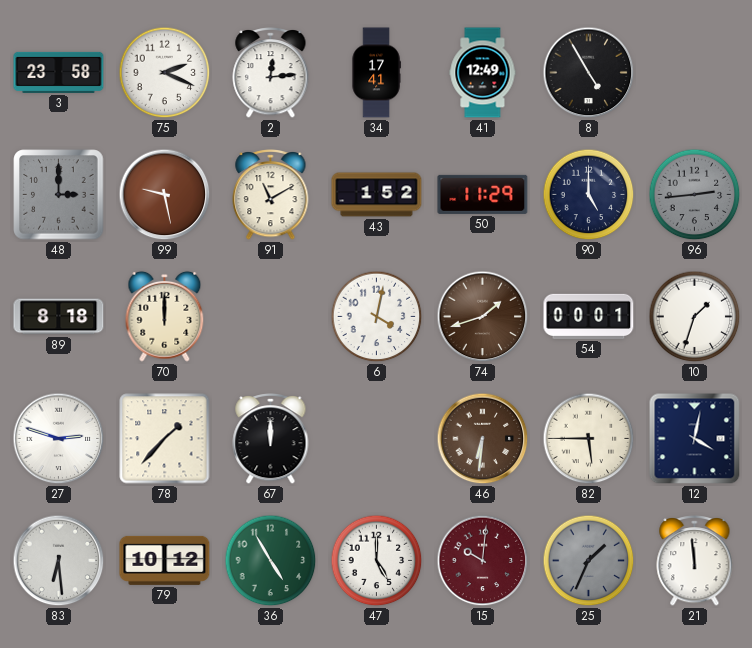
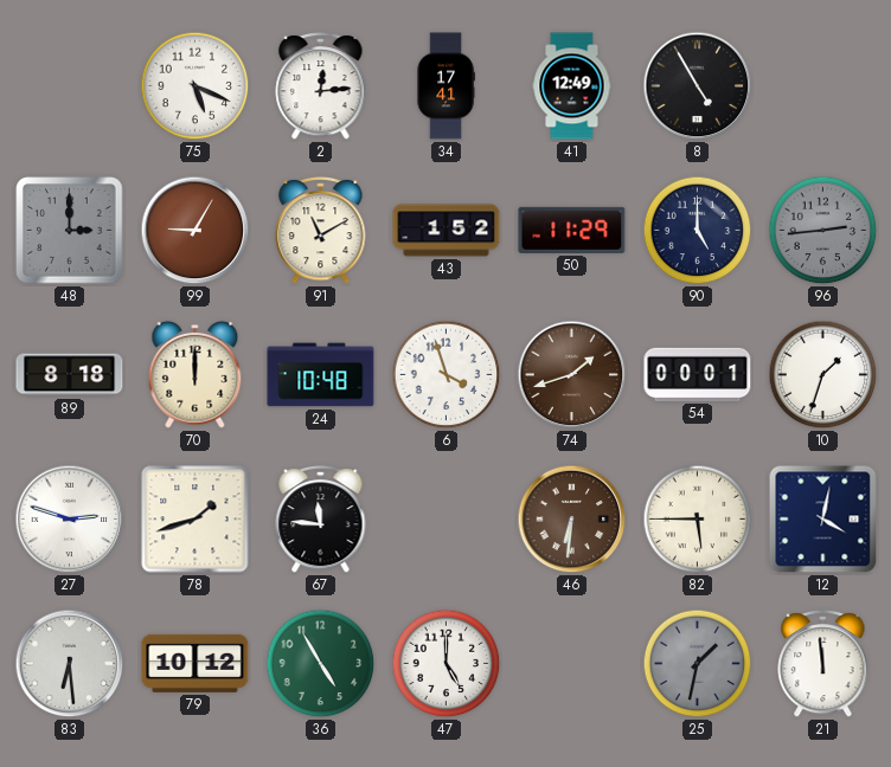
3: 23:58 -> none (59, 72)
75: 2:19 -> 5:19 (195, 86)
99: 9:28 -> 9:05 (195, 231)
24: none -> 10:48 (321, 375)
6: 4:02 -> 3:57 (447, 375)
78: 1:37 -> 1:42 (195, 520)
67: 12:00 -> 11:46 (321, 520)
15: 10:01 -> none (483, 561)
25: 1:34 -> 1:32 (698, 664)
